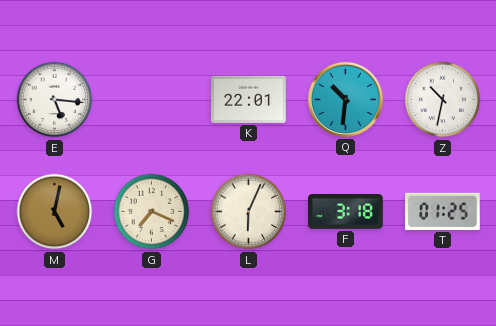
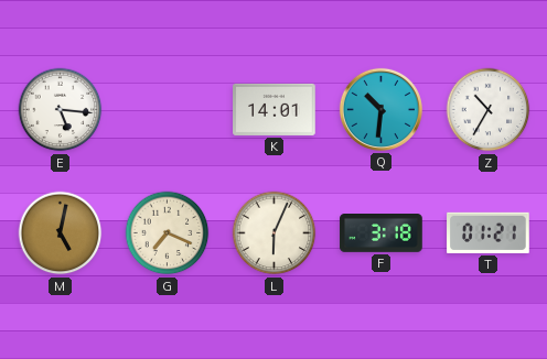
K: 22:01 -> 14:01 (275, 109)
Z: 10:32 -> 10:35 (489, 110)
T: 01:25 -> 01:21 (489, 232)
